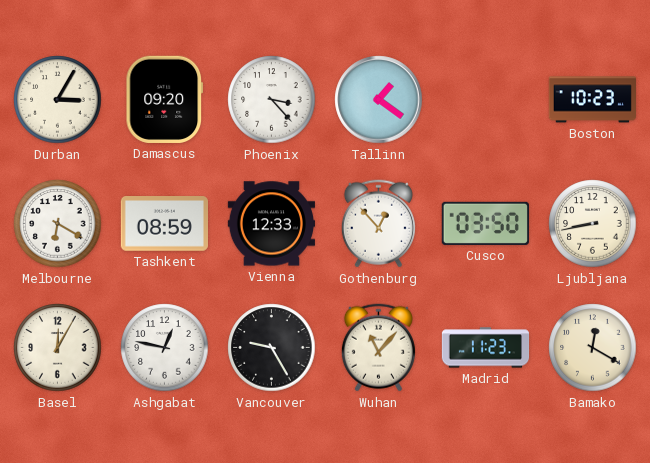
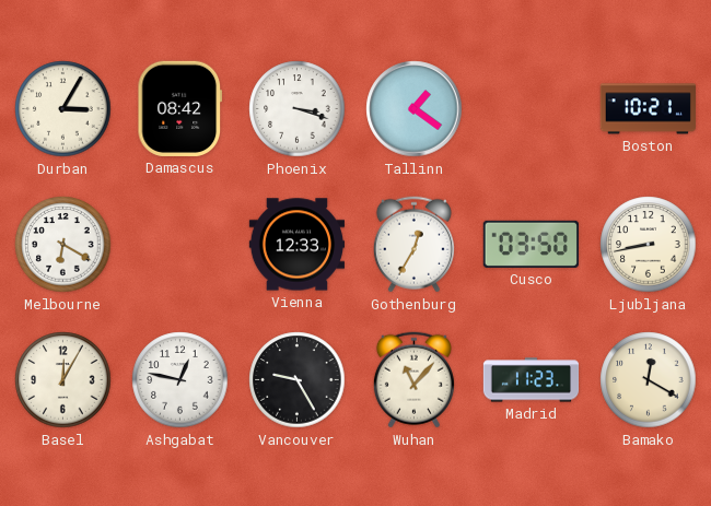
Damascus: 09:20 -> 08:42 (179, 108)
Phoenix: 3:23 -> 3:18 (298, 109)
Boston: 10:23 -> 10:21 (648, 109)
Tashkent: 08:59 -> none (164, 224)
Gothenburg: 12:53 -> 12:35 (413, 245)
